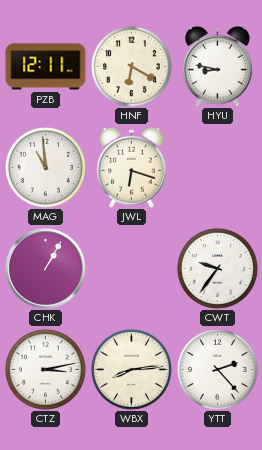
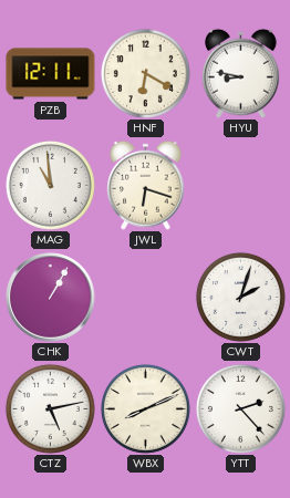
CWT: 9:36 -> 2:03 (240, 297)
CTZ: 3:13 -> 5:13 (50, 408)
WBX: 8:14 -> 8:11 (145, 408)
